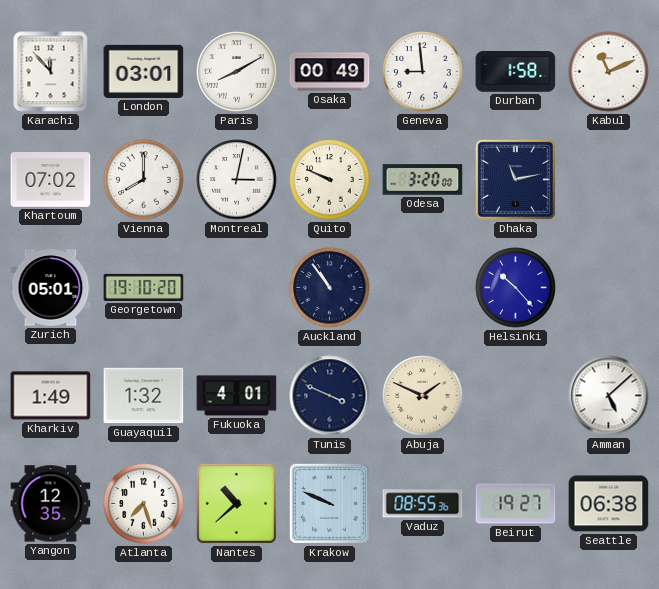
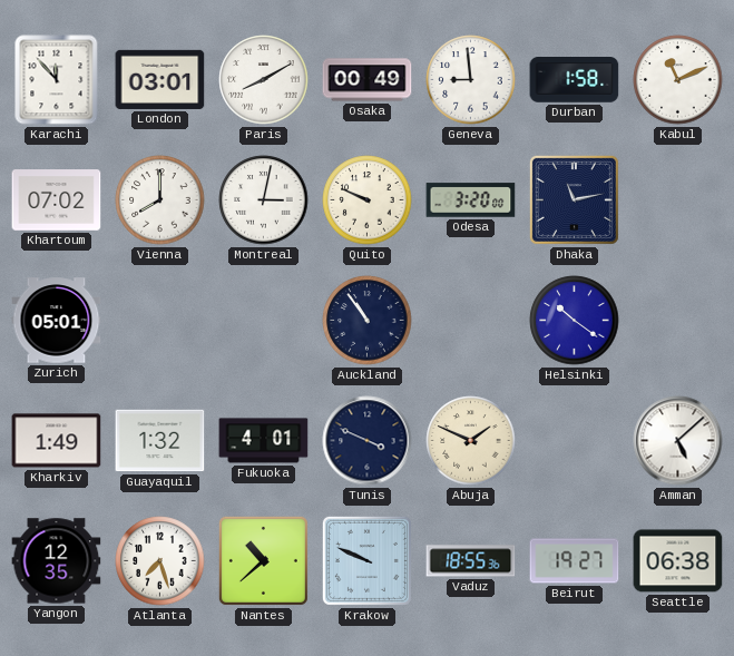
Georgetown: 19:10 -> none (144, 287)
Helsinki: 10:23 -> 10:21 (575, 321)
Vaduz: 08:55 -> 18:55 (471, 561)
